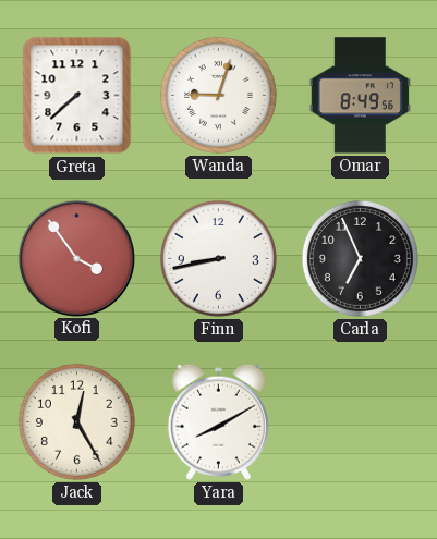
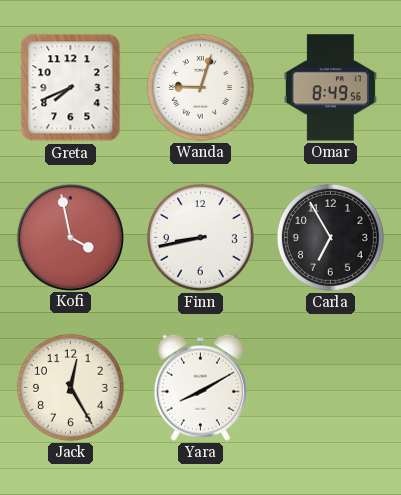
Greta: 7:38 -> 7:41 (71, 88)
Kofi: 3:54 -> 3:58 (70, 237)
Carla: 6:56 -> 6:55 (330, 237)
